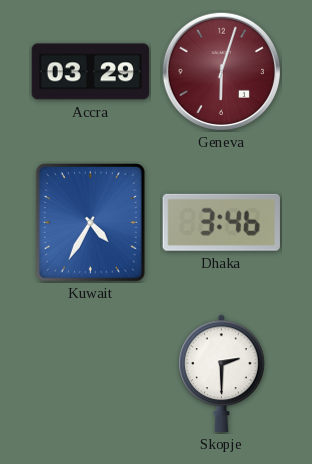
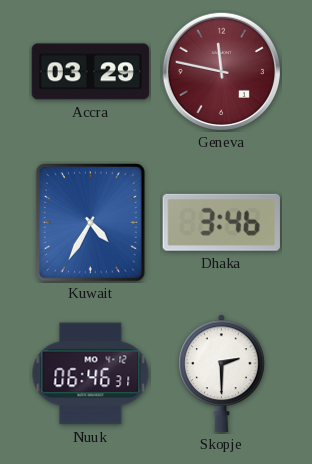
Geneva: 6:03 -> 11:47 (221, 71)
Nuuk: none -> 06:46 (91, 374)
